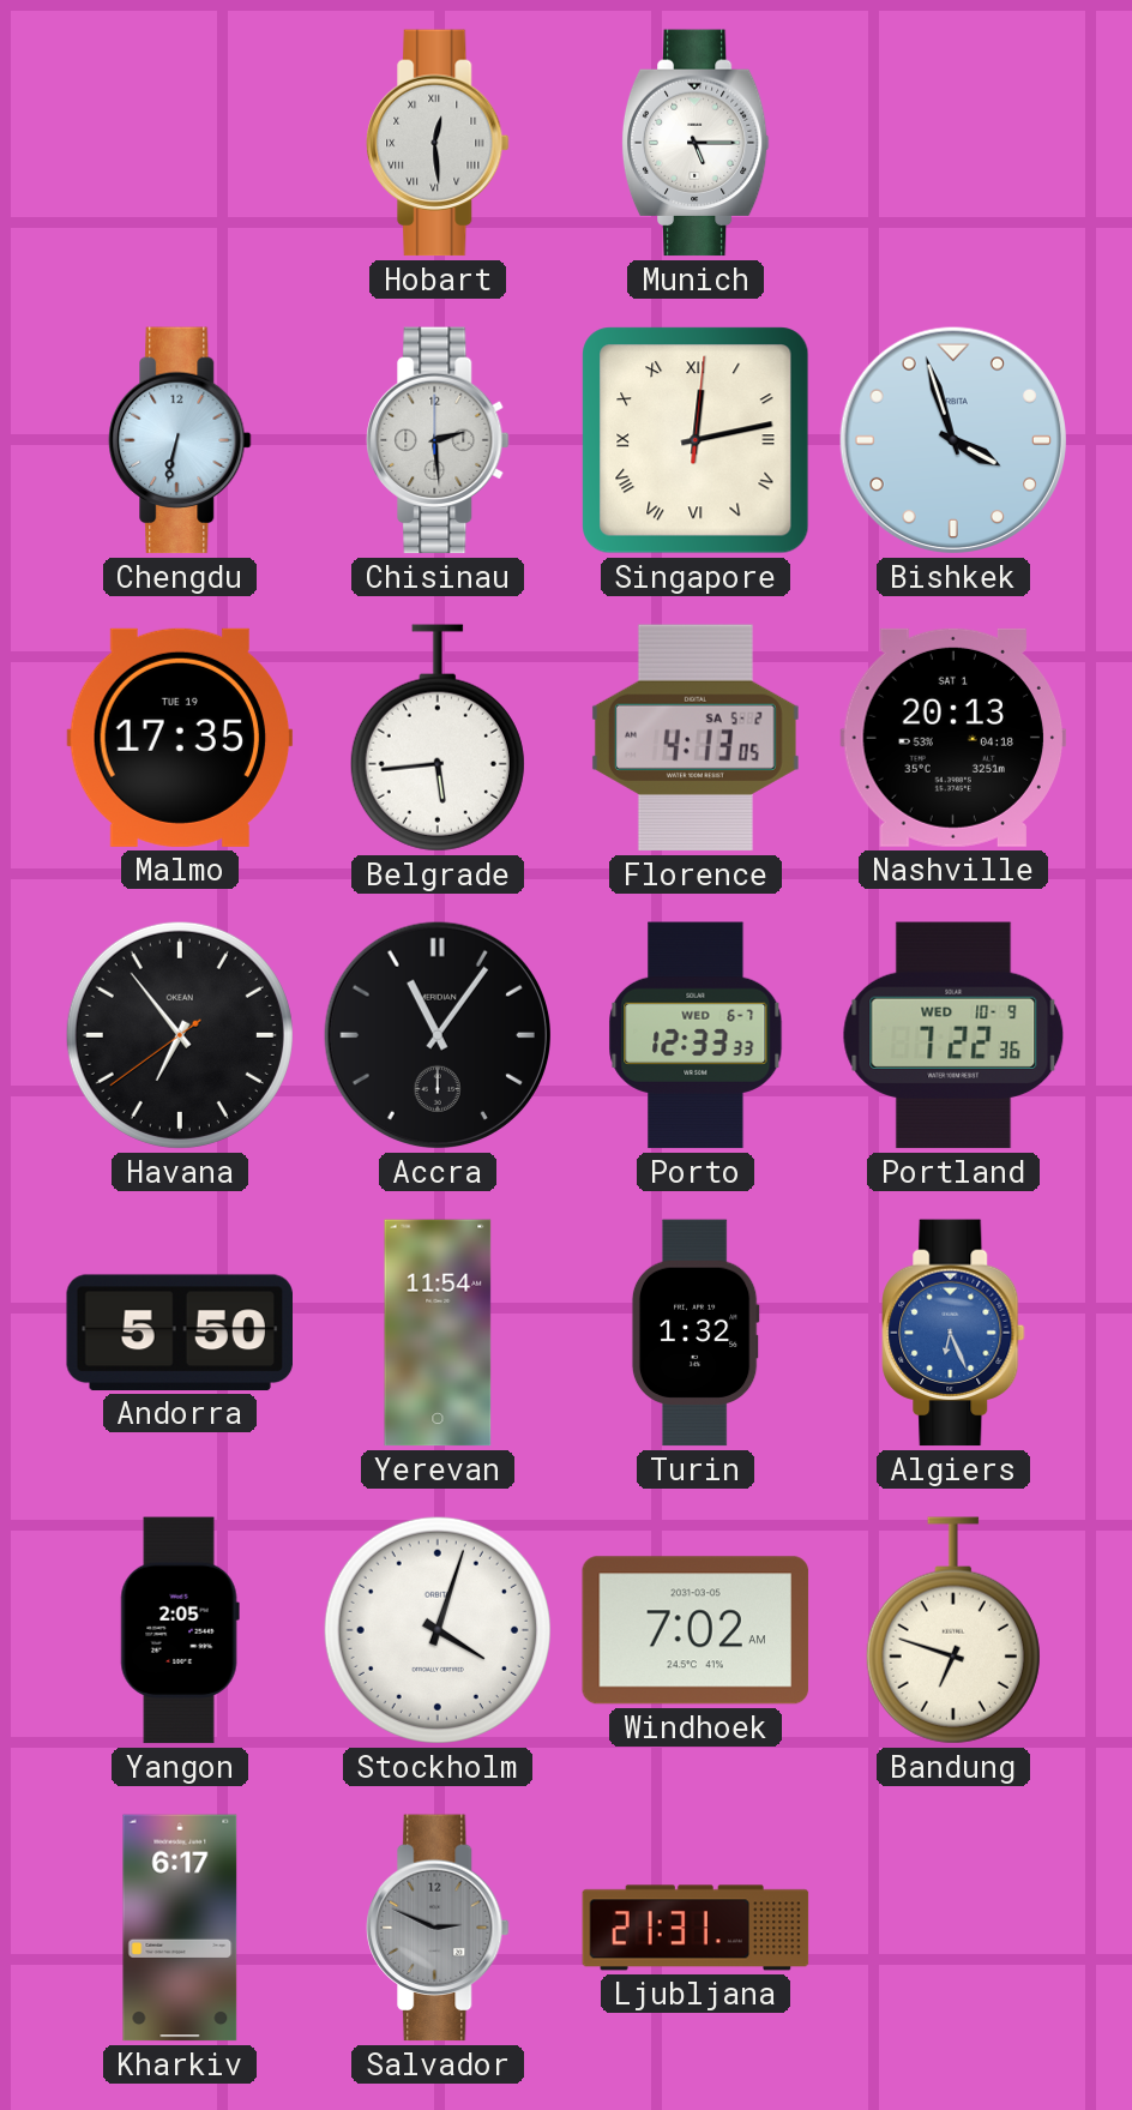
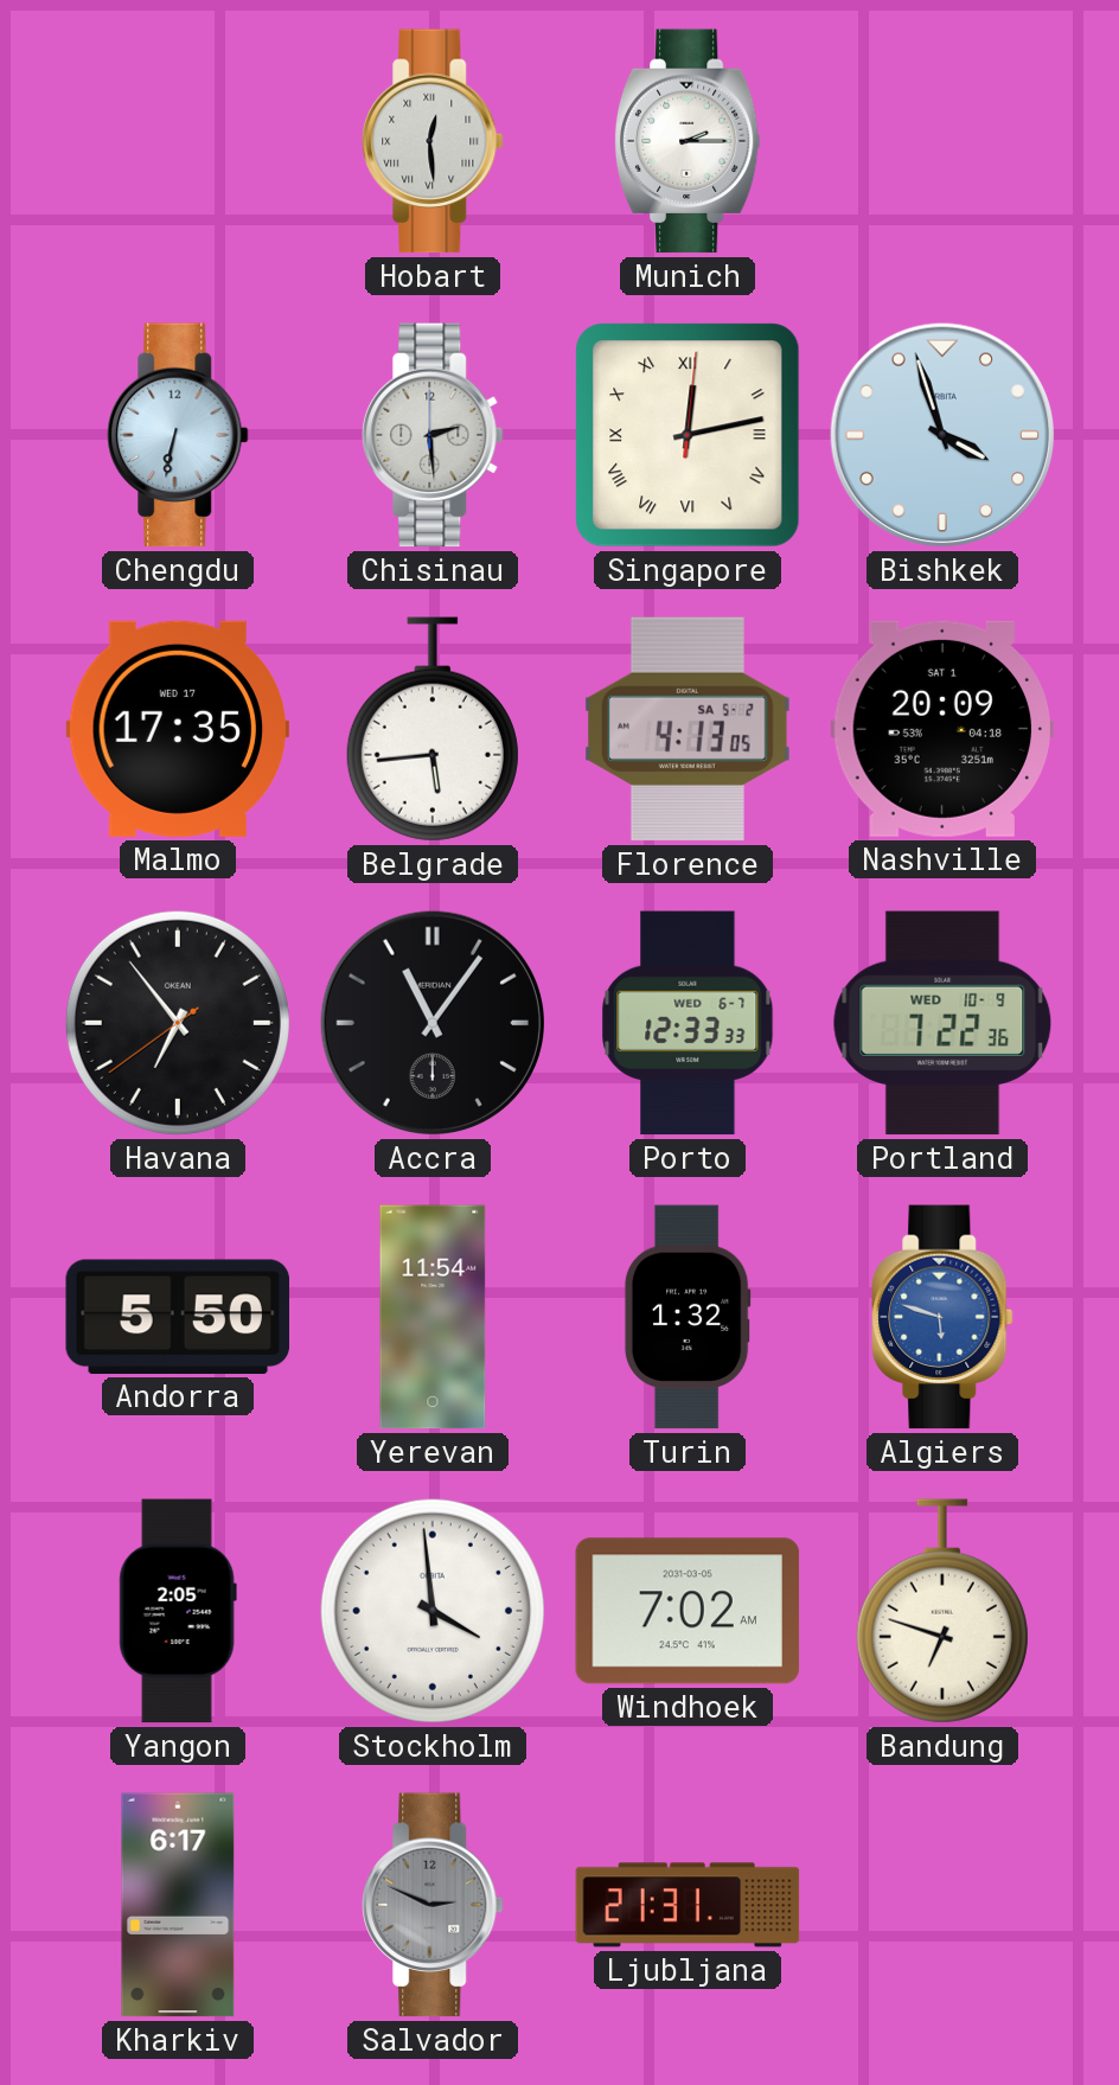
Munich: 5:15 -> 2:15 (688, 141)
Malmo date: TUE 19 -> WED 17 (178, 729)
Nashville: 20:13 -> 20:09 (942, 729)
Algiers: 6:26 -> 5:48 (942, 1317)
Stockholm: 4:03 -> 3:59 (433, 1611)
